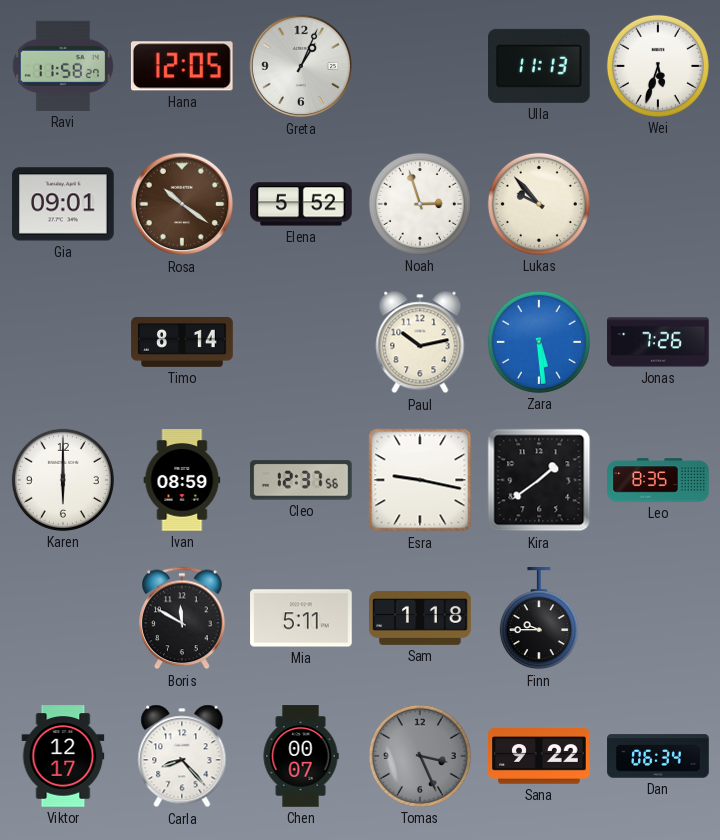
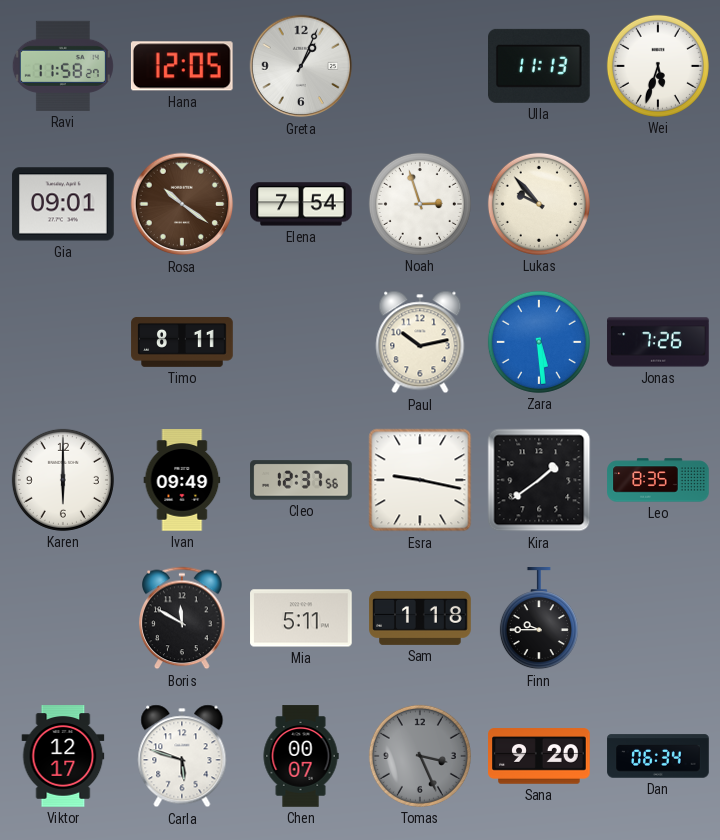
Elena: 5:52 -> 7:54 (301, 204)
Timo: 8:14 -> 8:11 (182, 342)
Ivan: 08:59 -> 09:49 (182, 480)
Carla: 8:23 -> 5:48 (182, 756)
Sana: 9:22 -> 9:20 (539, 756)
